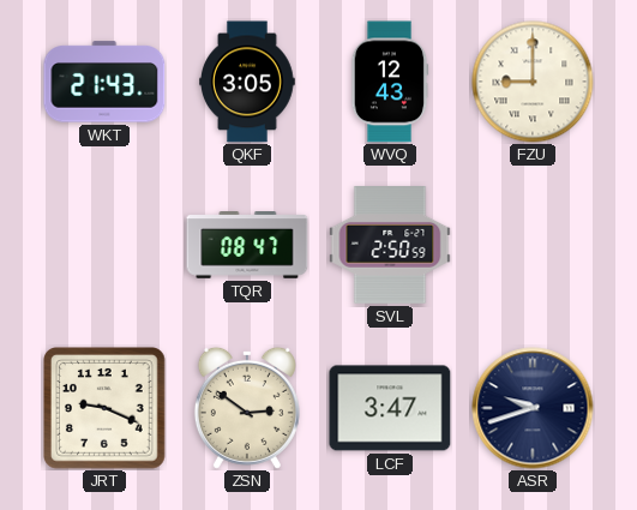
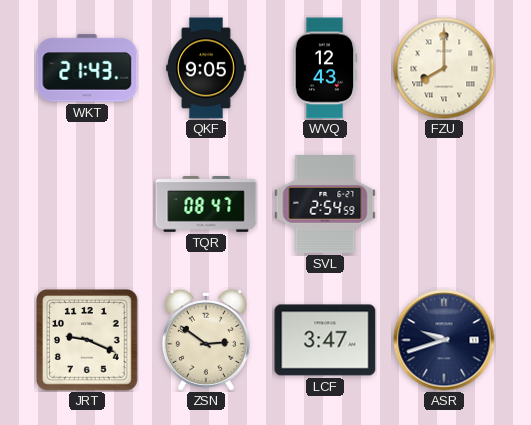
QKF: 3:05 -> 9:05 (206, 68)
FZU: 9:00 -> 8:00 (444, 68)
SVL: 2:50 -> 2:54 (325, 204)
